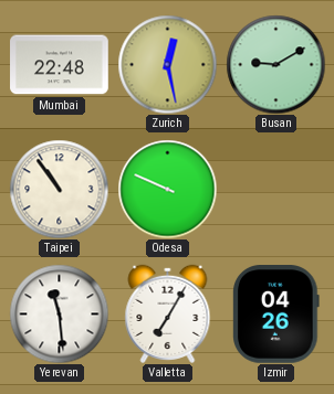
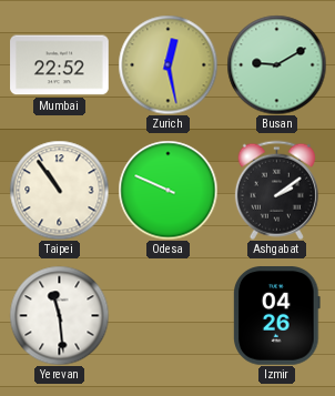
Mumbai: 22:48 -> 22:52 (60, 65)
Ashgabat: none -> 2:09 (276, 190)
Valletta: 7:05 -> none (168, 313)
